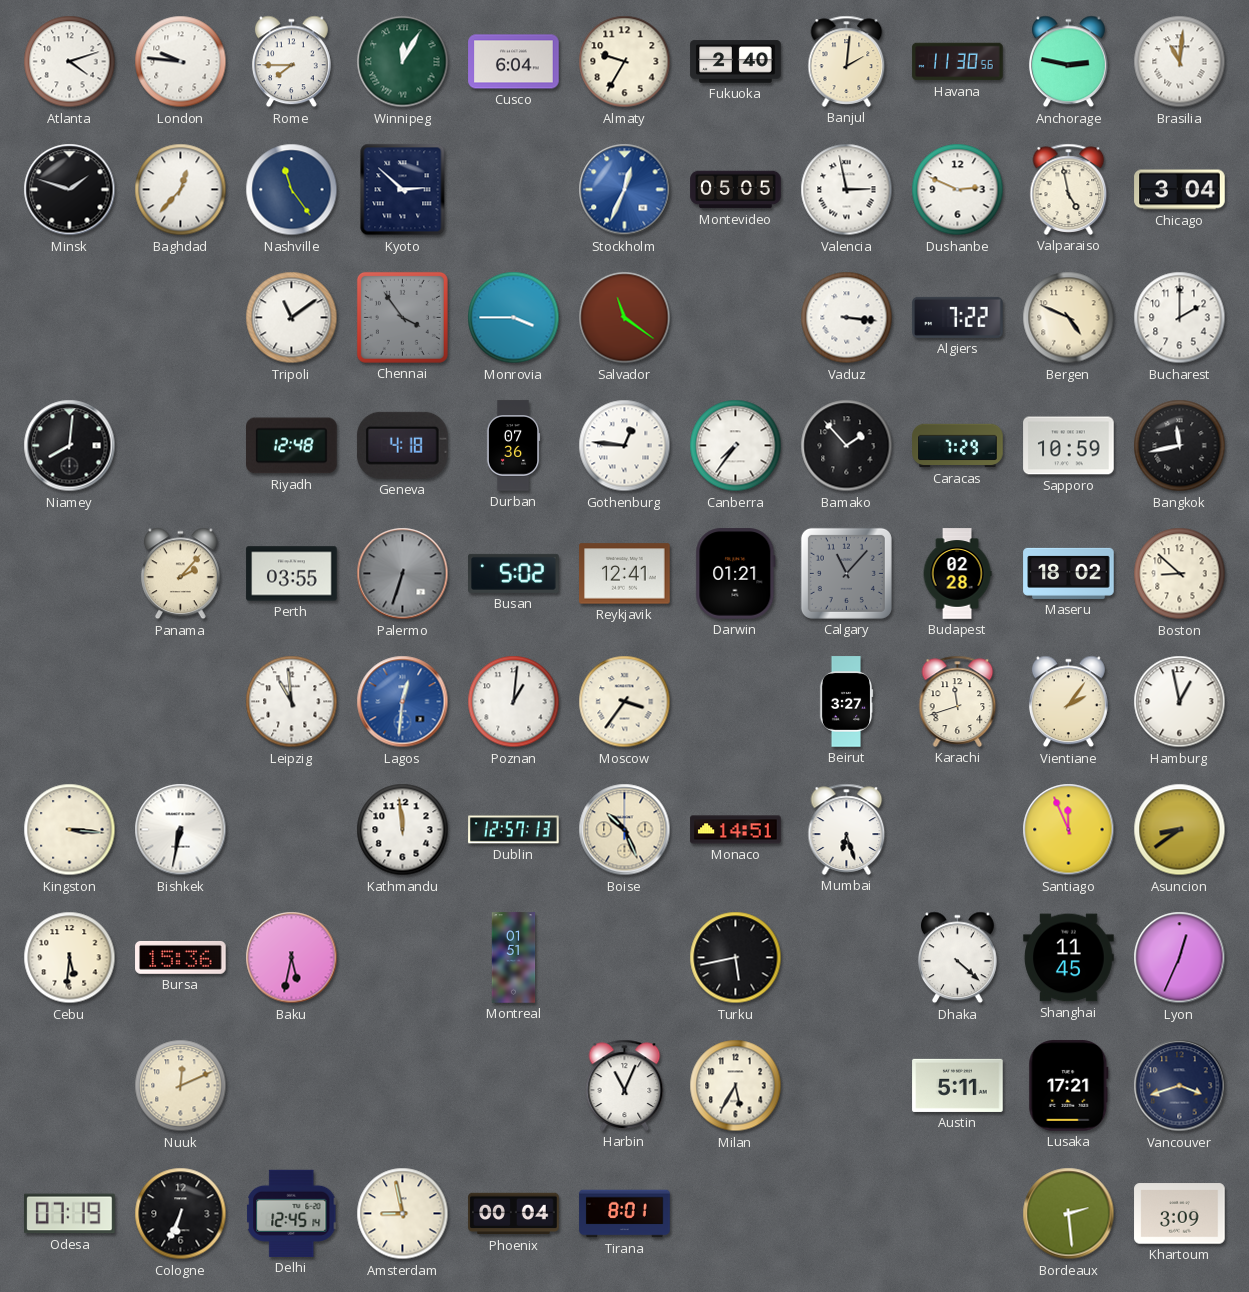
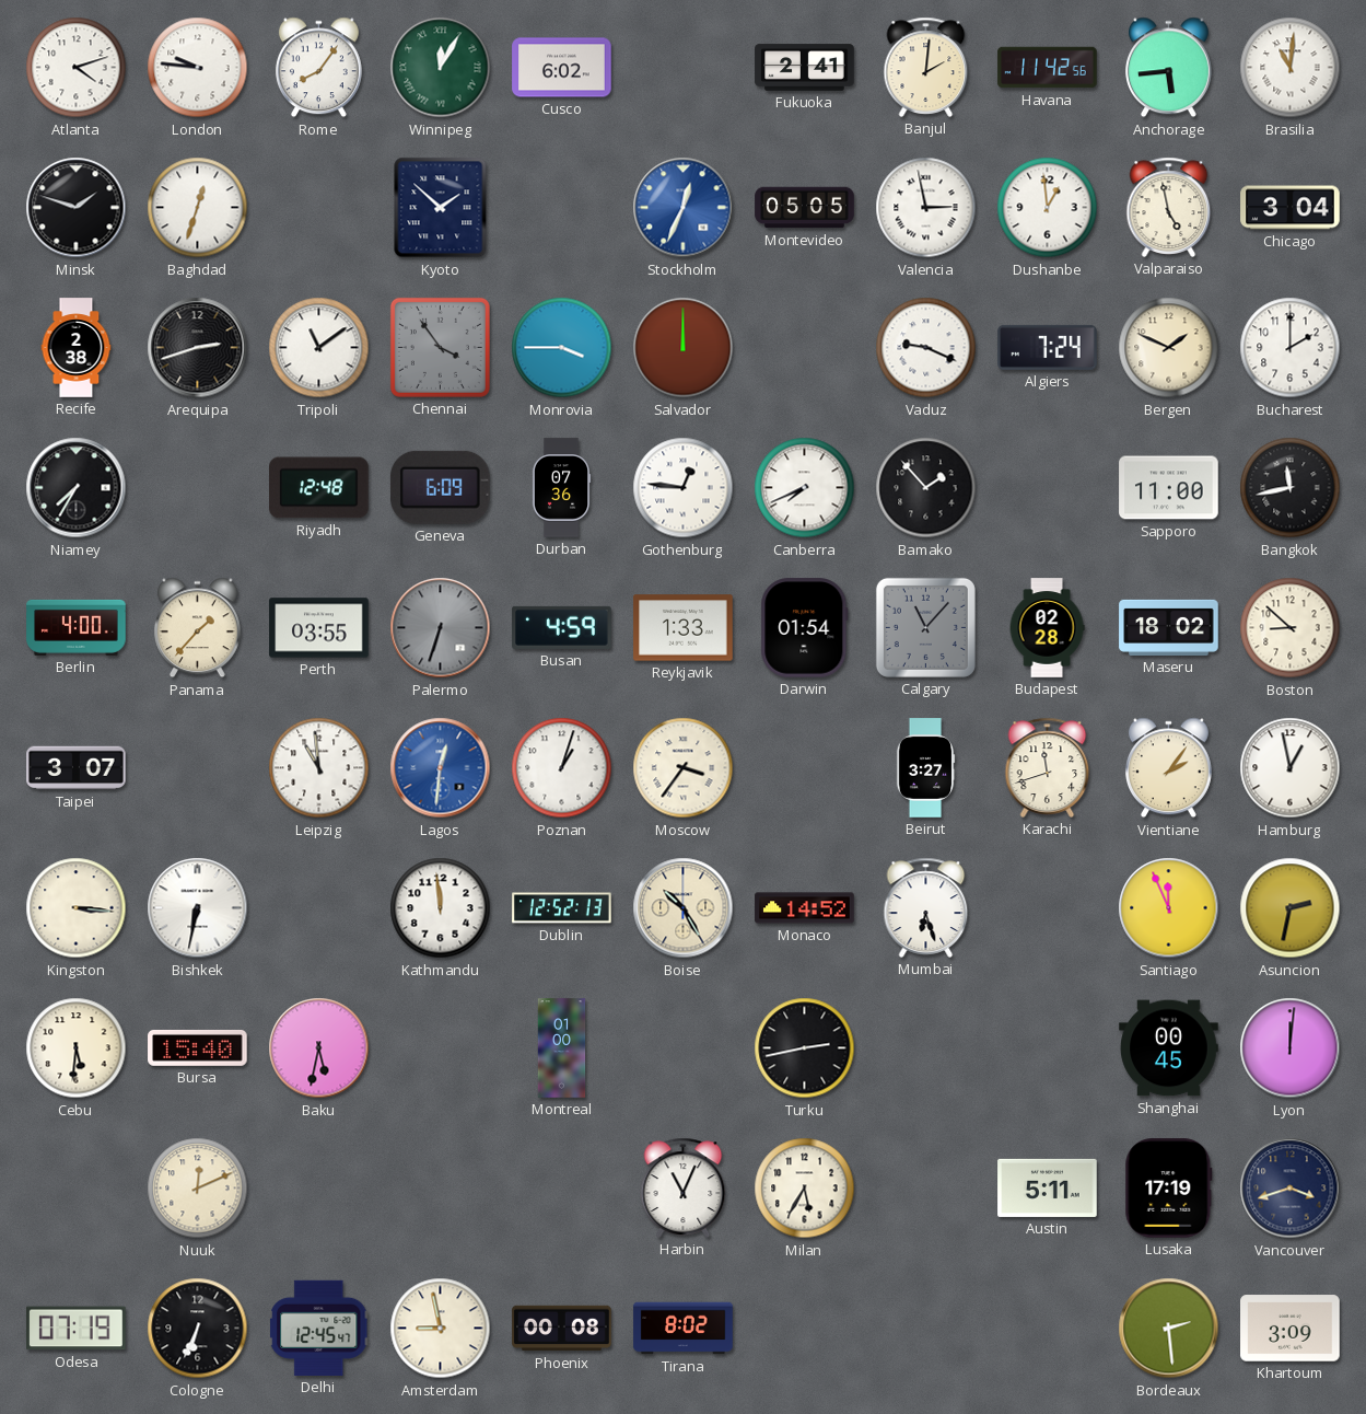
Rome: 7:45 -> 8:06 (318, 68)
Cusco: 6:04 -> 6:02 (562, 68)
Almaty: 9:35 -> none (625, 62)
Fukuoka: 2:40 -> 2:41 (805, 68)
Havana: 11:30 -> 11:42 (1048, 68)
Anchorage: 2:47 -> 5:44 (1168, 68)
Baghdad: 12:37 -> 12:33 (198, 208)
Nashville: 11:24 -> none (292, 190)
Kyoto: 2:52 -> 1:52 (441, 208)
Dushanbe: 2:49 -> 12:59 (1048, 208)
Recife: none -> 2:38 (77, 348)
Arequipa: none -> 2:42 (198, 348)
Salvador: 11:21 -> 12:00 (684, 348)
Vaduz: 3:16 -> 9:19 (926, 348)
Algiers: 7:22 -> 7:24 (1048, 347)
Bergen: 4:49 -> 1:49 (1169, 348)
Niamey: 8:01 -> 7:35 (77, 488)
Geneva: 4:18 -> 6:09 (440, 487)
Canberra: 7:36 -> 7:41 (805, 488)
Caracas: 7:29 -> none (958, 446)
Sapporo: 10:59 -> 11:00 (1169, 488)
Berlin: none -> 4:00 (77, 627)
Panama: 2:07 -> 1:37 (197, 628)
Busan: 5:02 -> 4:59 (562, 627)
Reykjavik: 12:41 -> 1:33 (684, 628)
Darwin: 01:21 -> 01:54 (805, 628)
Taipei: none -> 3:07 (77, 768)
Poznan: 1:01 -> 1:03 (562, 768)
Dublin: 12:57 -> 12:52 (562, 908)
Boise: 10:26 -> 10:25 (684, 908)
Monaco: 14:51 -> 14:52 (805, 908)
Asuncion: 8:39 -> 2:32 (1291, 908)
Bursa: 15:36 -> 15:40 (198, 1047)
Montreal: 01:51 -> 01:00 (562, 1048)
Turku: 5:43 -> 2:43 (805, 1048)
Dhaka: 4:22 -> none (957, 958)
Shanghai: 11:45 -> 00:45 (1169, 1048)
Lyon: 12:34 -> 12:01 (1291, 1048)
Lusaka: 17:21 -> 17:19 (1169, 1189)
Delhi: 12:45:14 -> 12:45:47 (319, 1328)
Phoenix: 00:04 -> 00:08 (562, 1329)
Tirana: 8:01 -> 8:02 (684, 1329)
